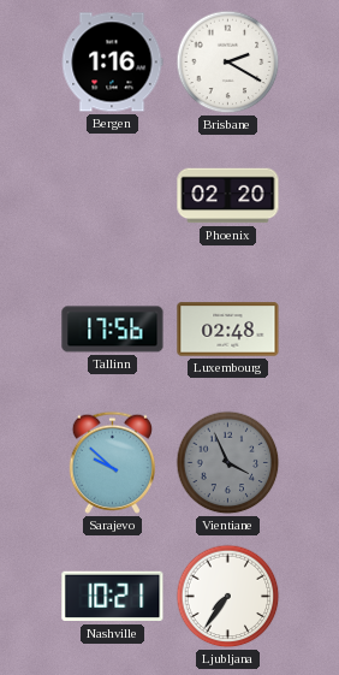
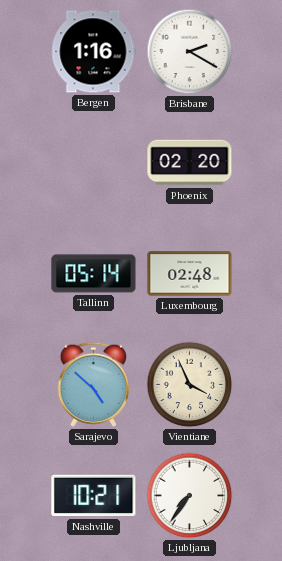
Tallinn: 17:56 -> 05:14 (94, 274)
Sarajevo: 9:52 -> 4:52 (93, 384)
Vientiane dial: grey -> cream (190, 385)
